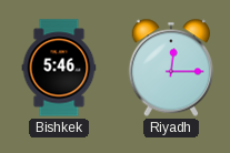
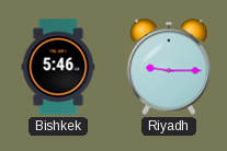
Riyadh: 12:15 -> 9:15 (169, 67)
